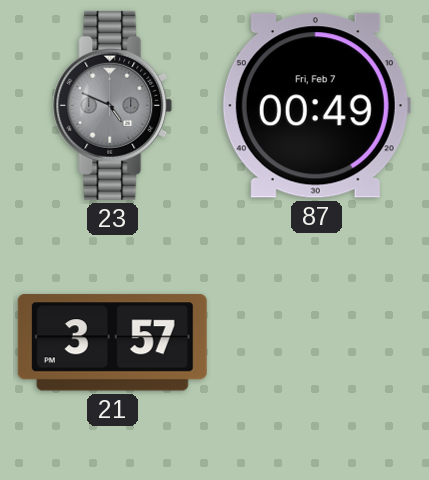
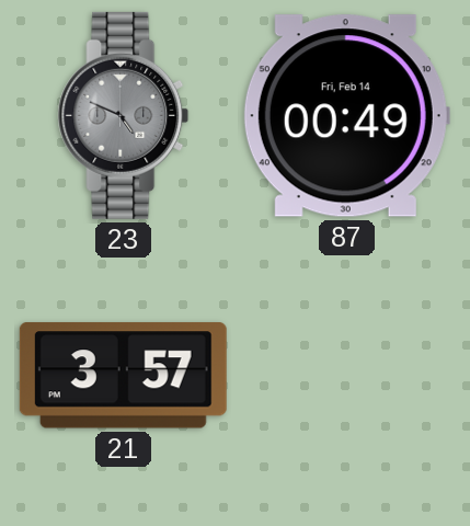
87 date: Fri, Feb 7 -> Fri, Feb 14 (346, 116)
